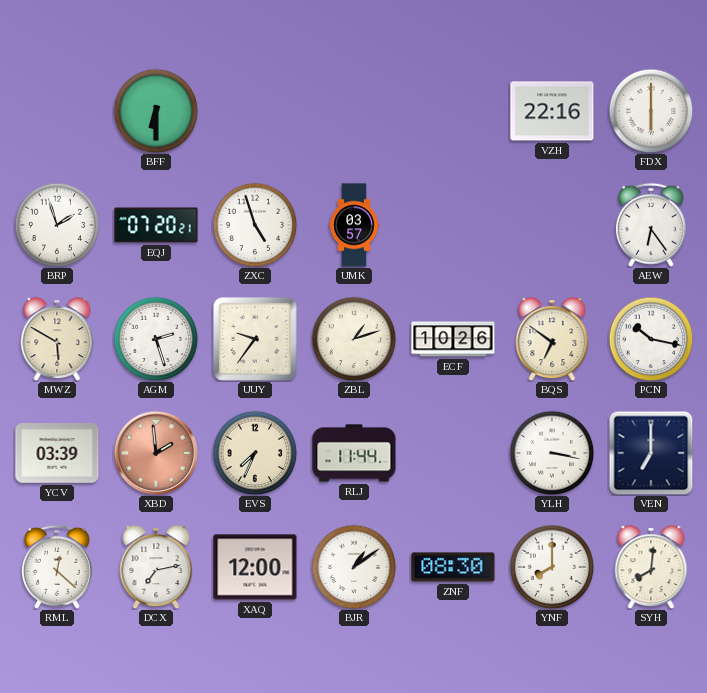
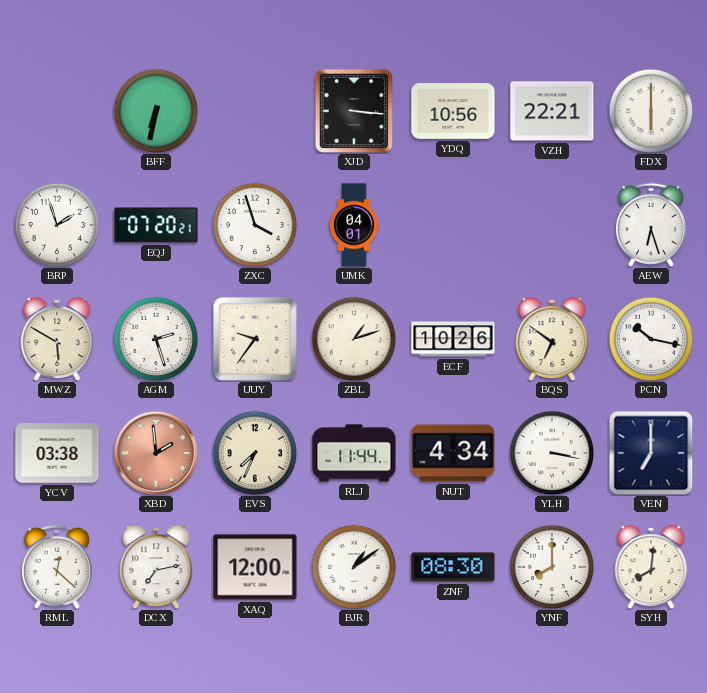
BFF: 6:30 -> 6:32 (156, 111)
XJD: none -> 3:16 (354, 111)
YDQ: none -> 10:56 (453, 112)
VZH: 22:16 -> 22:21 (552, 111)
ZXC: 4:57 -> 3:57 (255, 225)
UMK: 03:57 -> 04:01 (354, 225)
AEW: 6:24 -> 6:27 (651, 225)
YCV: 03:39 -> 03:38 (57, 453)
NUT: none -> 4:34 (453, 453)
